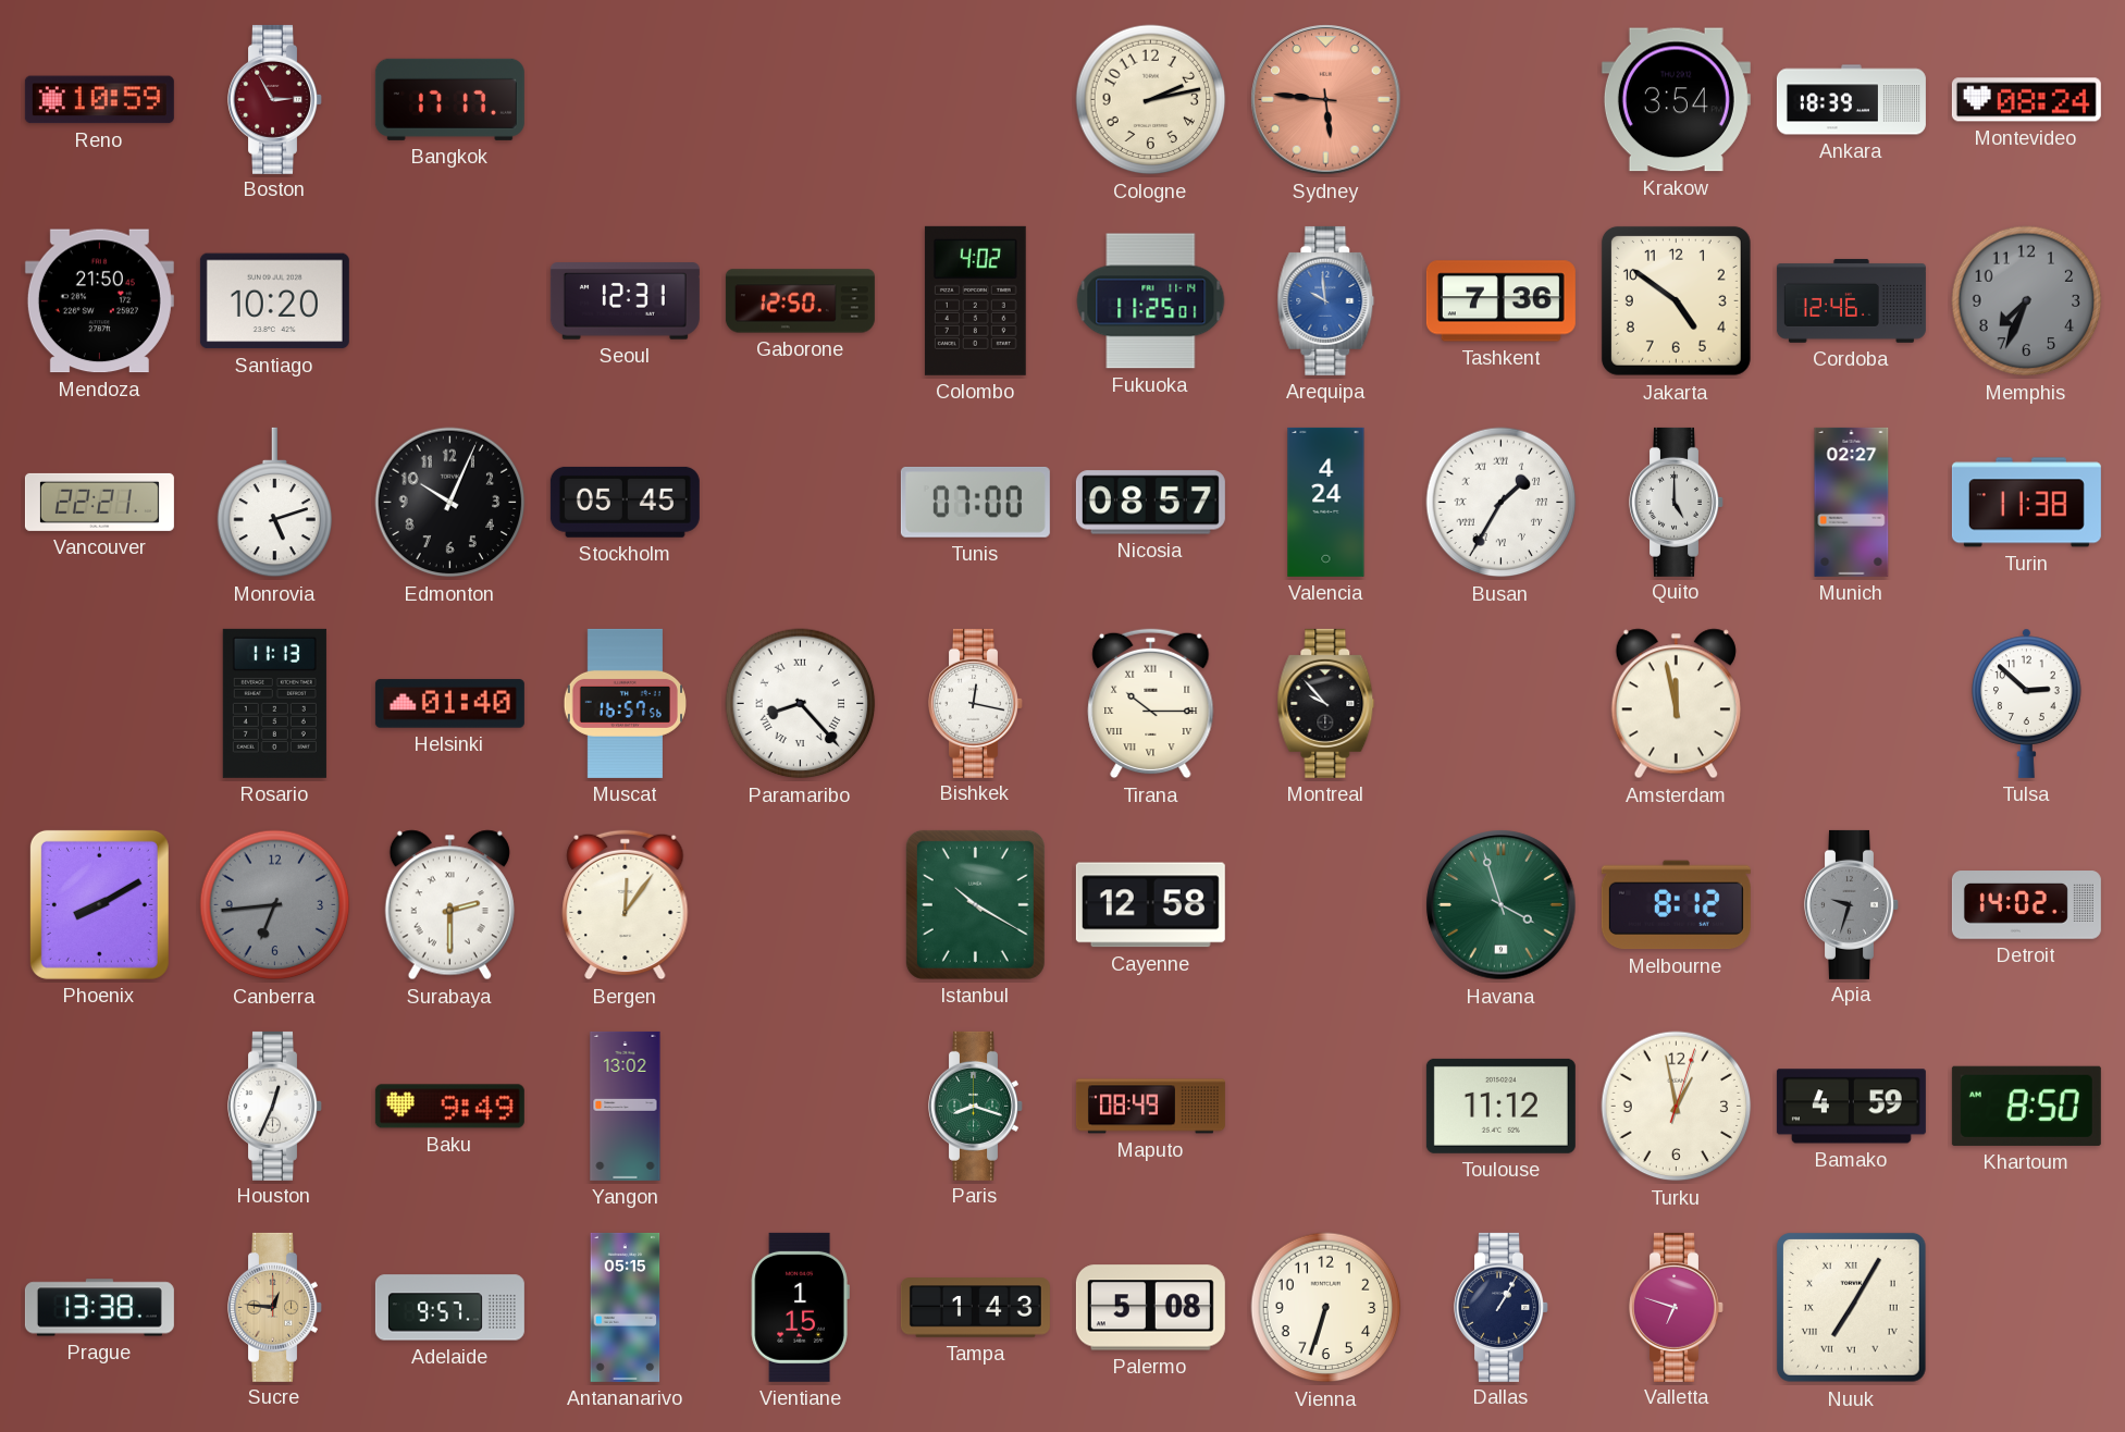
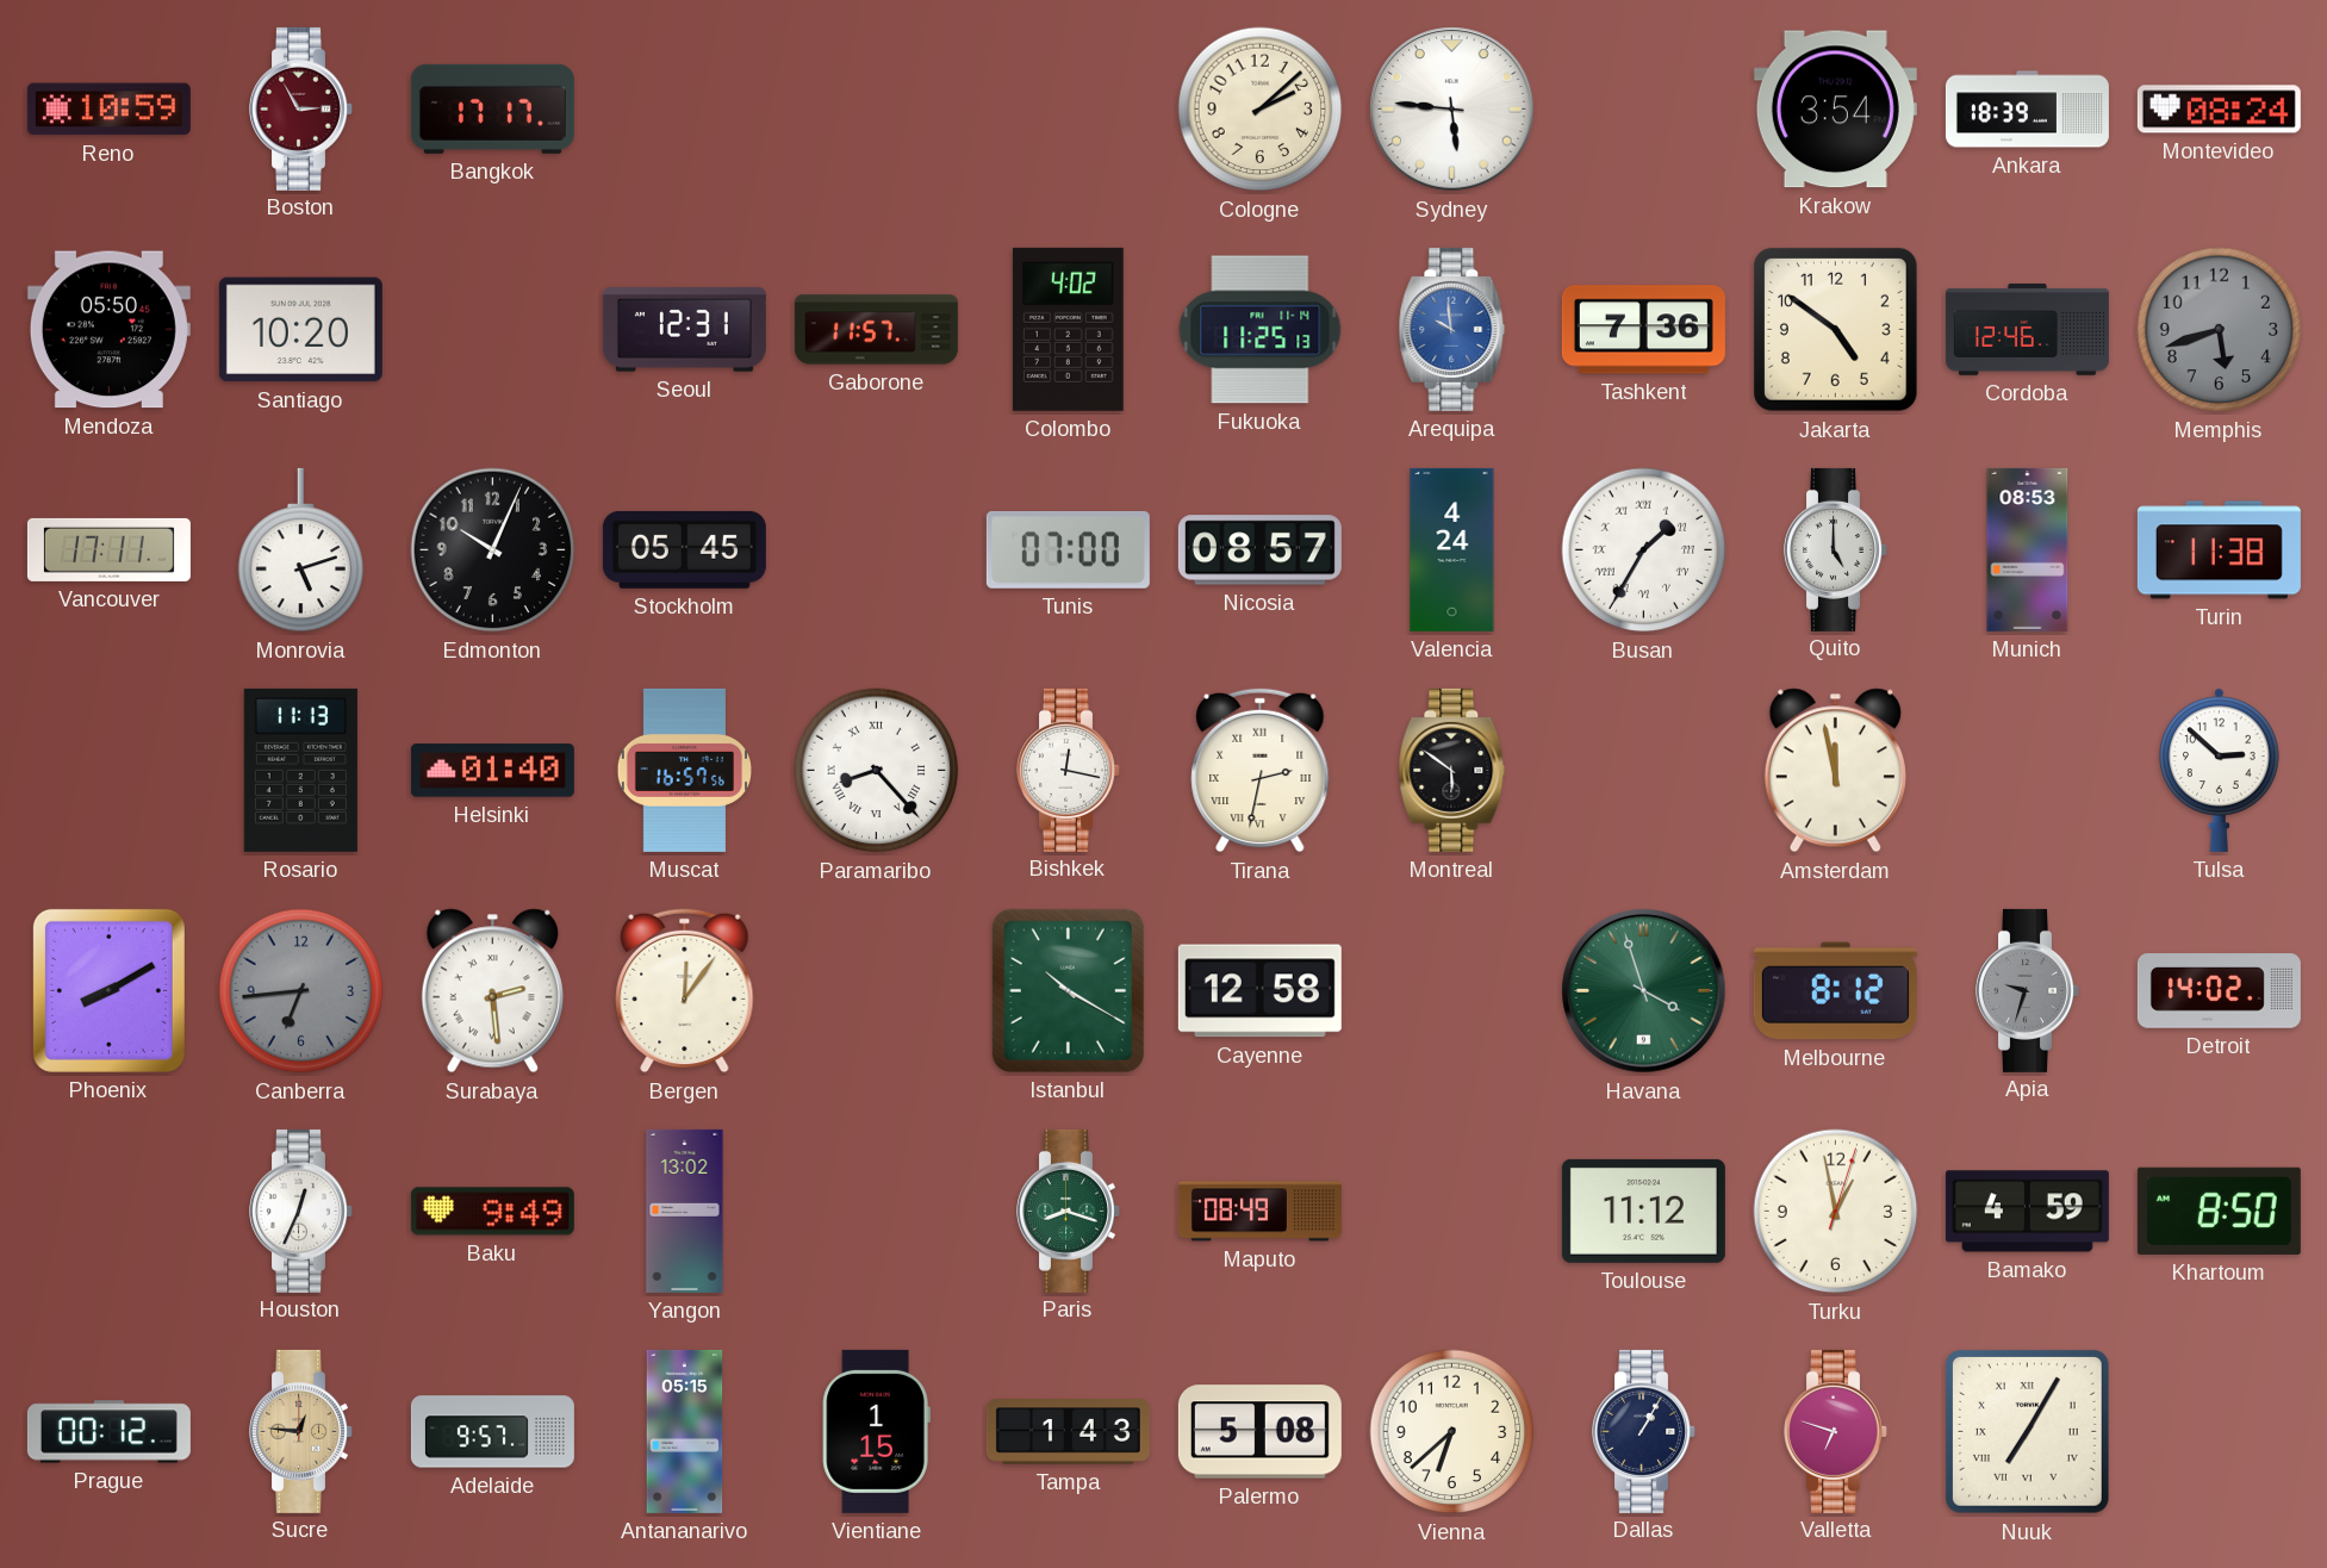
Cologne: 2:13 -> 2:08 (1261, 110)
Sydney dial: salmon -> white (1452, 110)
Mendoza: 21:50 -> 05:50 (108, 330)
Gaborone: 12:50 -> 11:57 (876, 330)
Fukuoka: 11:25:01 -> 11:25:13 (1261, 330)
Memphis: 7:34 -> 5:42 (2220, 330)
Vancouver: 22:21 -> 17:11 (108, 549)
Munich: 02:27 -> 08:53 (2028, 549)
Tirana: 10:15 -> 2:32 (1261, 771)
Montreal: 9:53 -> 5:51 (1452, 770)
Surabaya: 2:30 -> 2:29 (492, 991)
Prague: 13:38 -> 00:12 (108, 1432)
Vienna: 6:33 -> 6:38 (1452, 1432)
